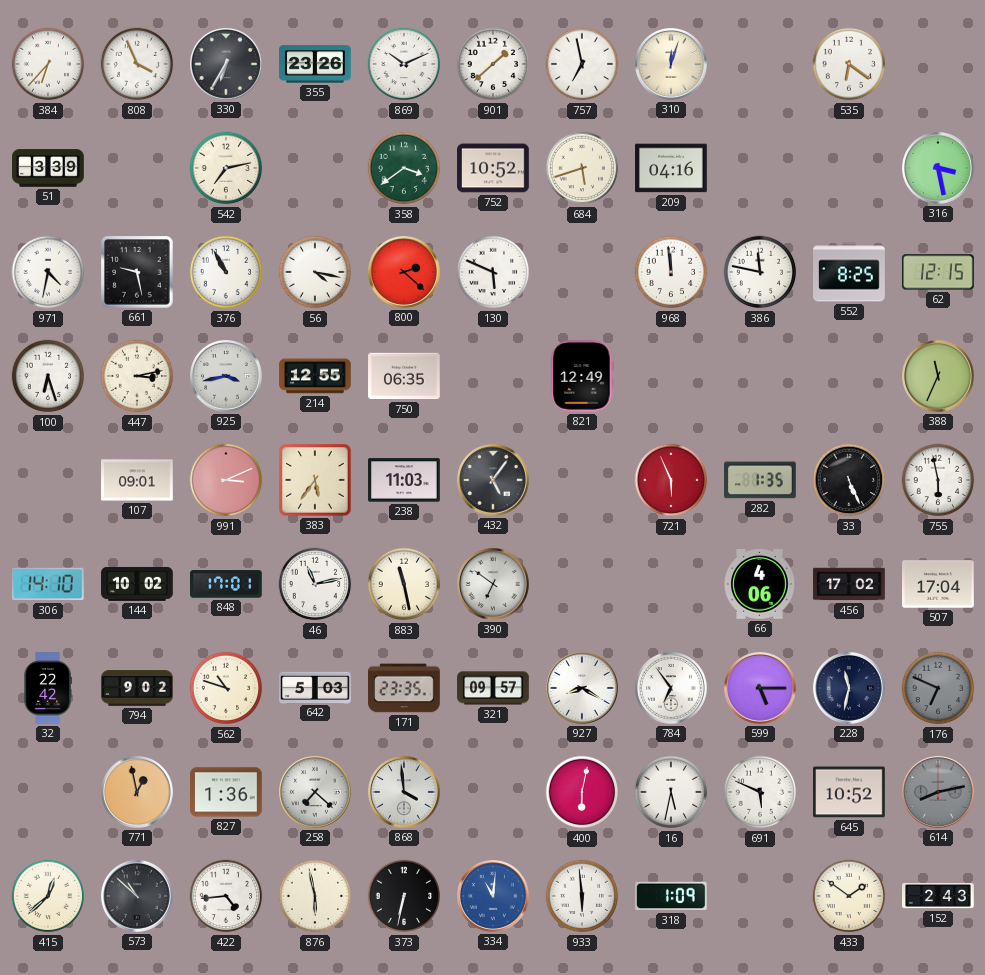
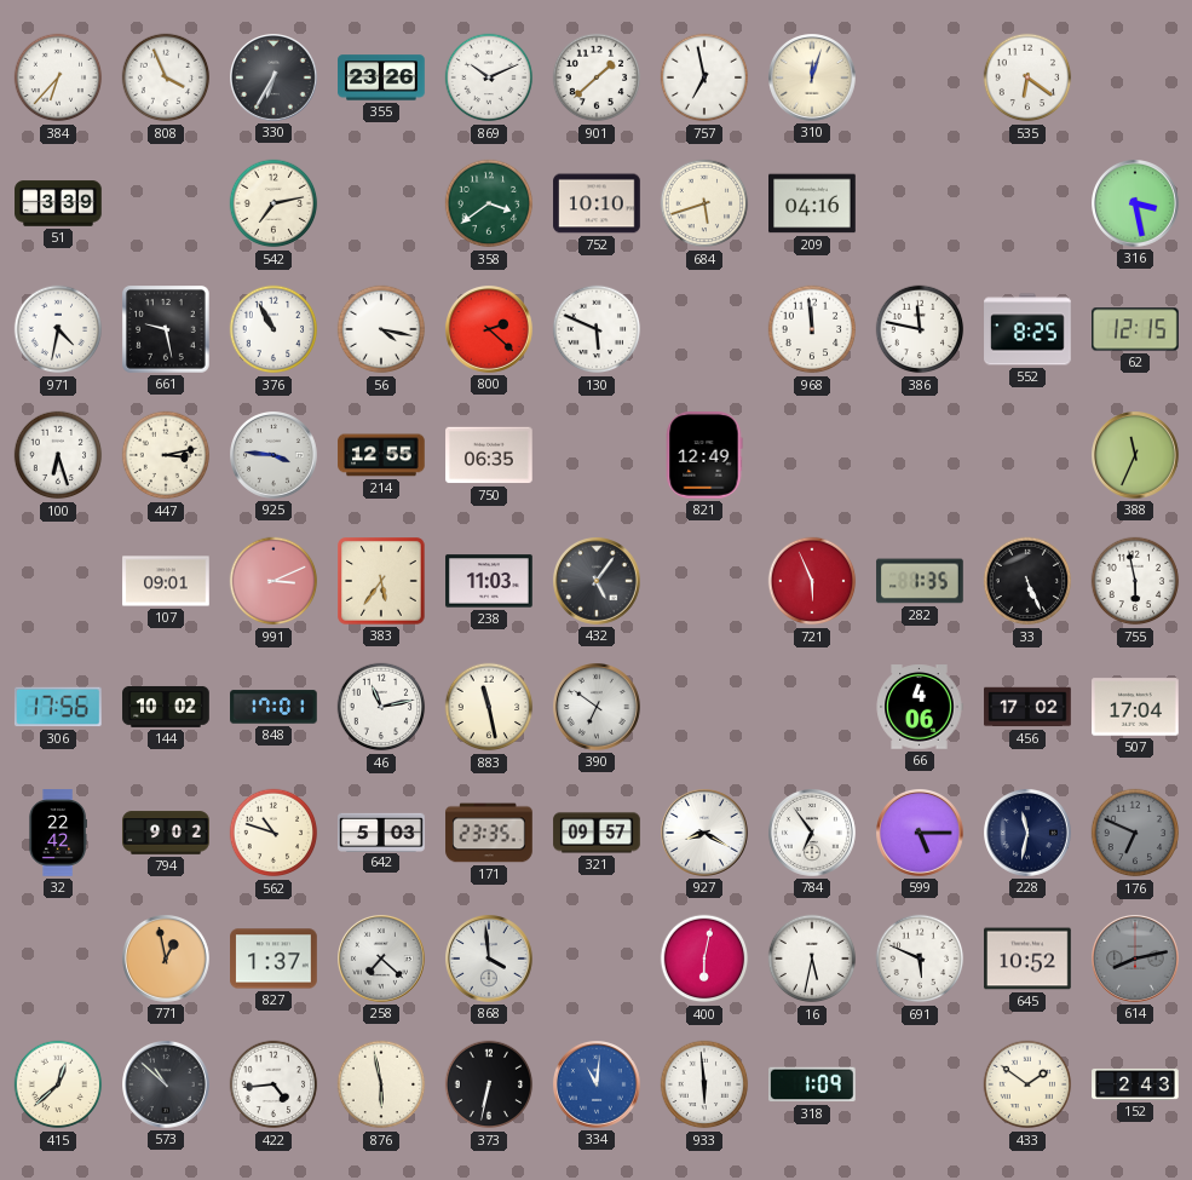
752: 10:52 -> 10:10 (597, 203)
925: 3:43 -> 3:46 (275, 456)
306: 14:10 -> 17:56 (58, 707)
827: 1:36 -> 1:37 (273, 959)
